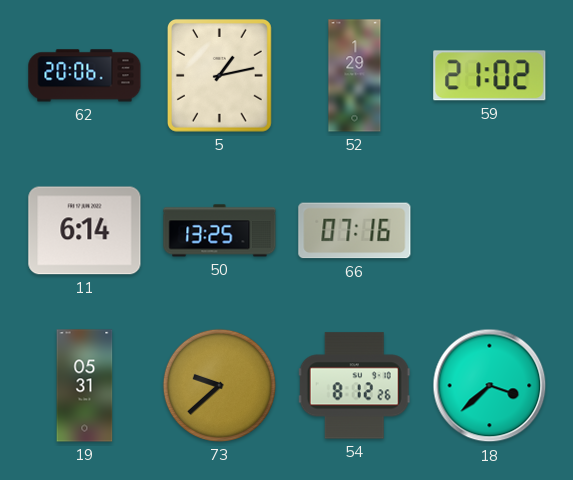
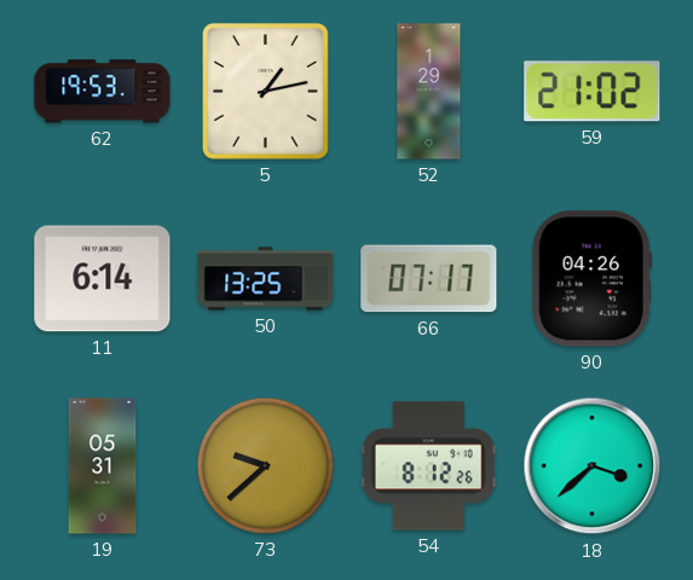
62: 20:06 -> 19:53 (103, 92)
66: 07:16 -> 07:17 (429, 279)
90: none -> 04:26 (591, 279)
